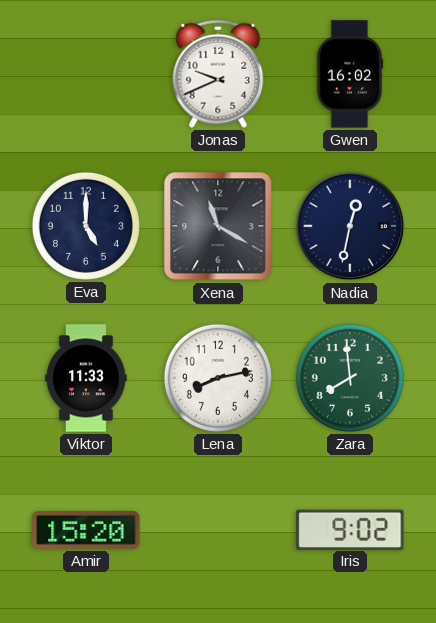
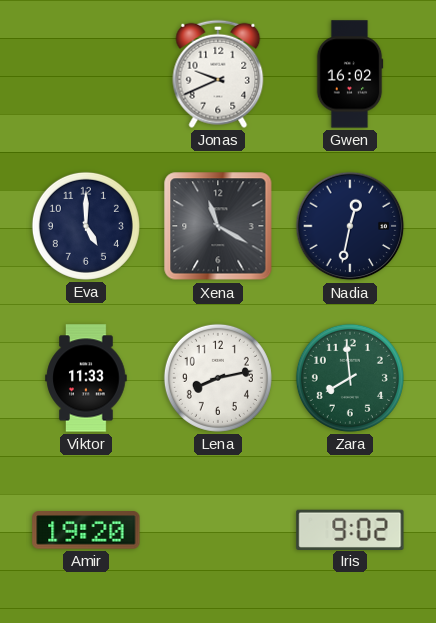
Amir: 15:20 -> 19:20 (86, 530)
